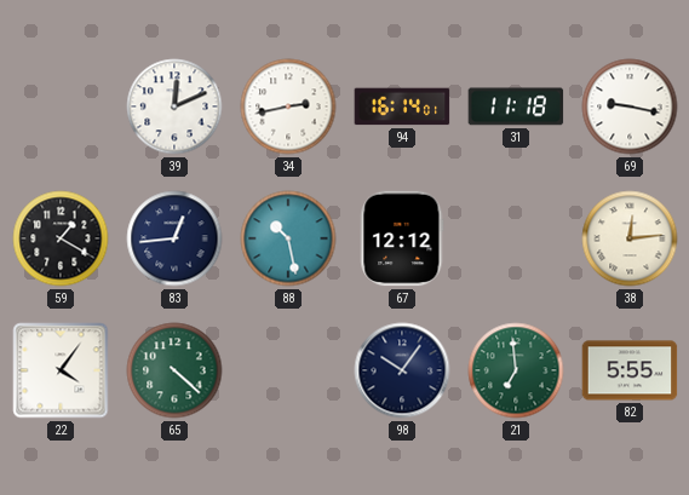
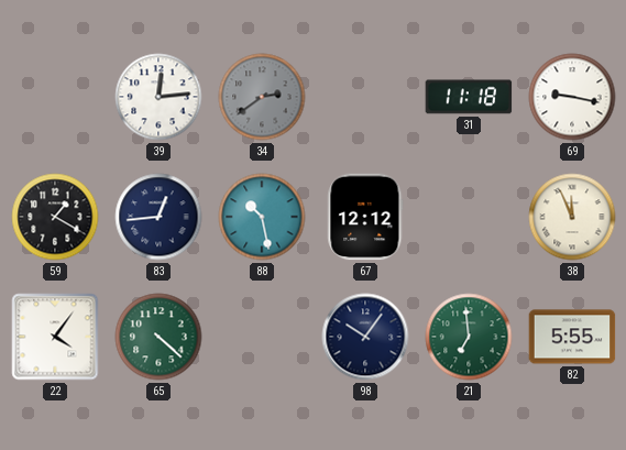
39: 12:11 -> 12:14 (158, 97)
34: 2:43 -> 2:39 (262, 97)
34 dial: white -> grey (262, 97)
94: 16:14 -> none (402, 107)
38: 12:14 -> 11:56 (572, 217)
